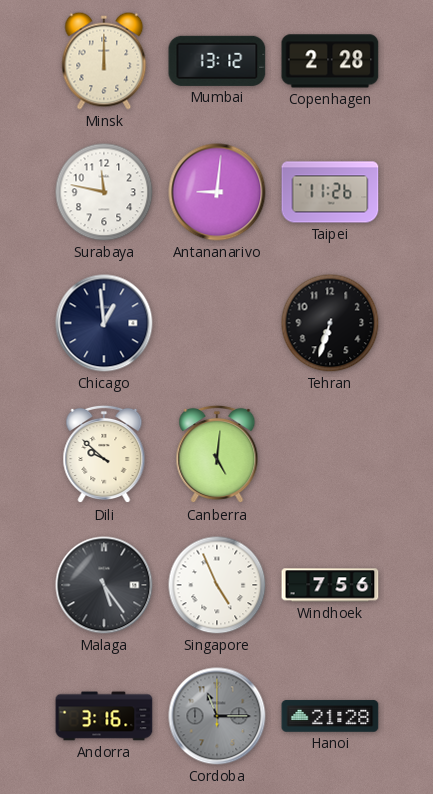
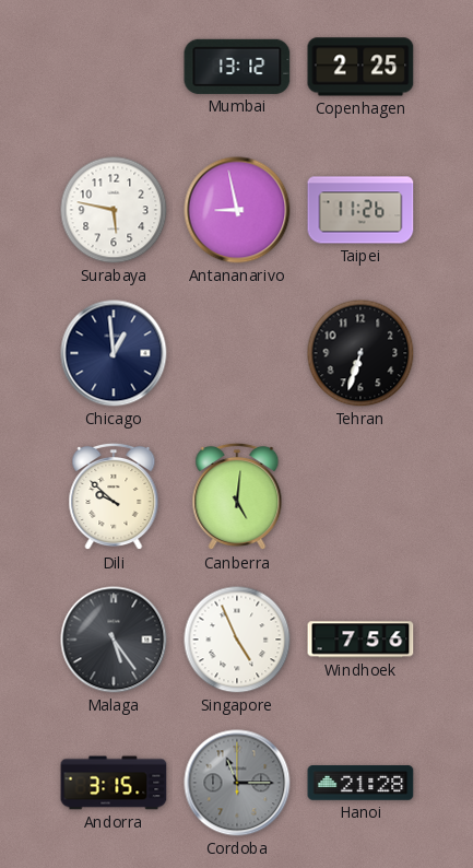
Minsk: 12:00 -> none (104, 61)
Copenhagen: 2:28 -> 2:25 (360, 67)
Surabaya: 11:47 -> 5:47 (114, 210)
Antananarivo: 9:01 -> 8:58 (237, 210)
Andorra: 3:16 -> 3:15 (114, 783)
